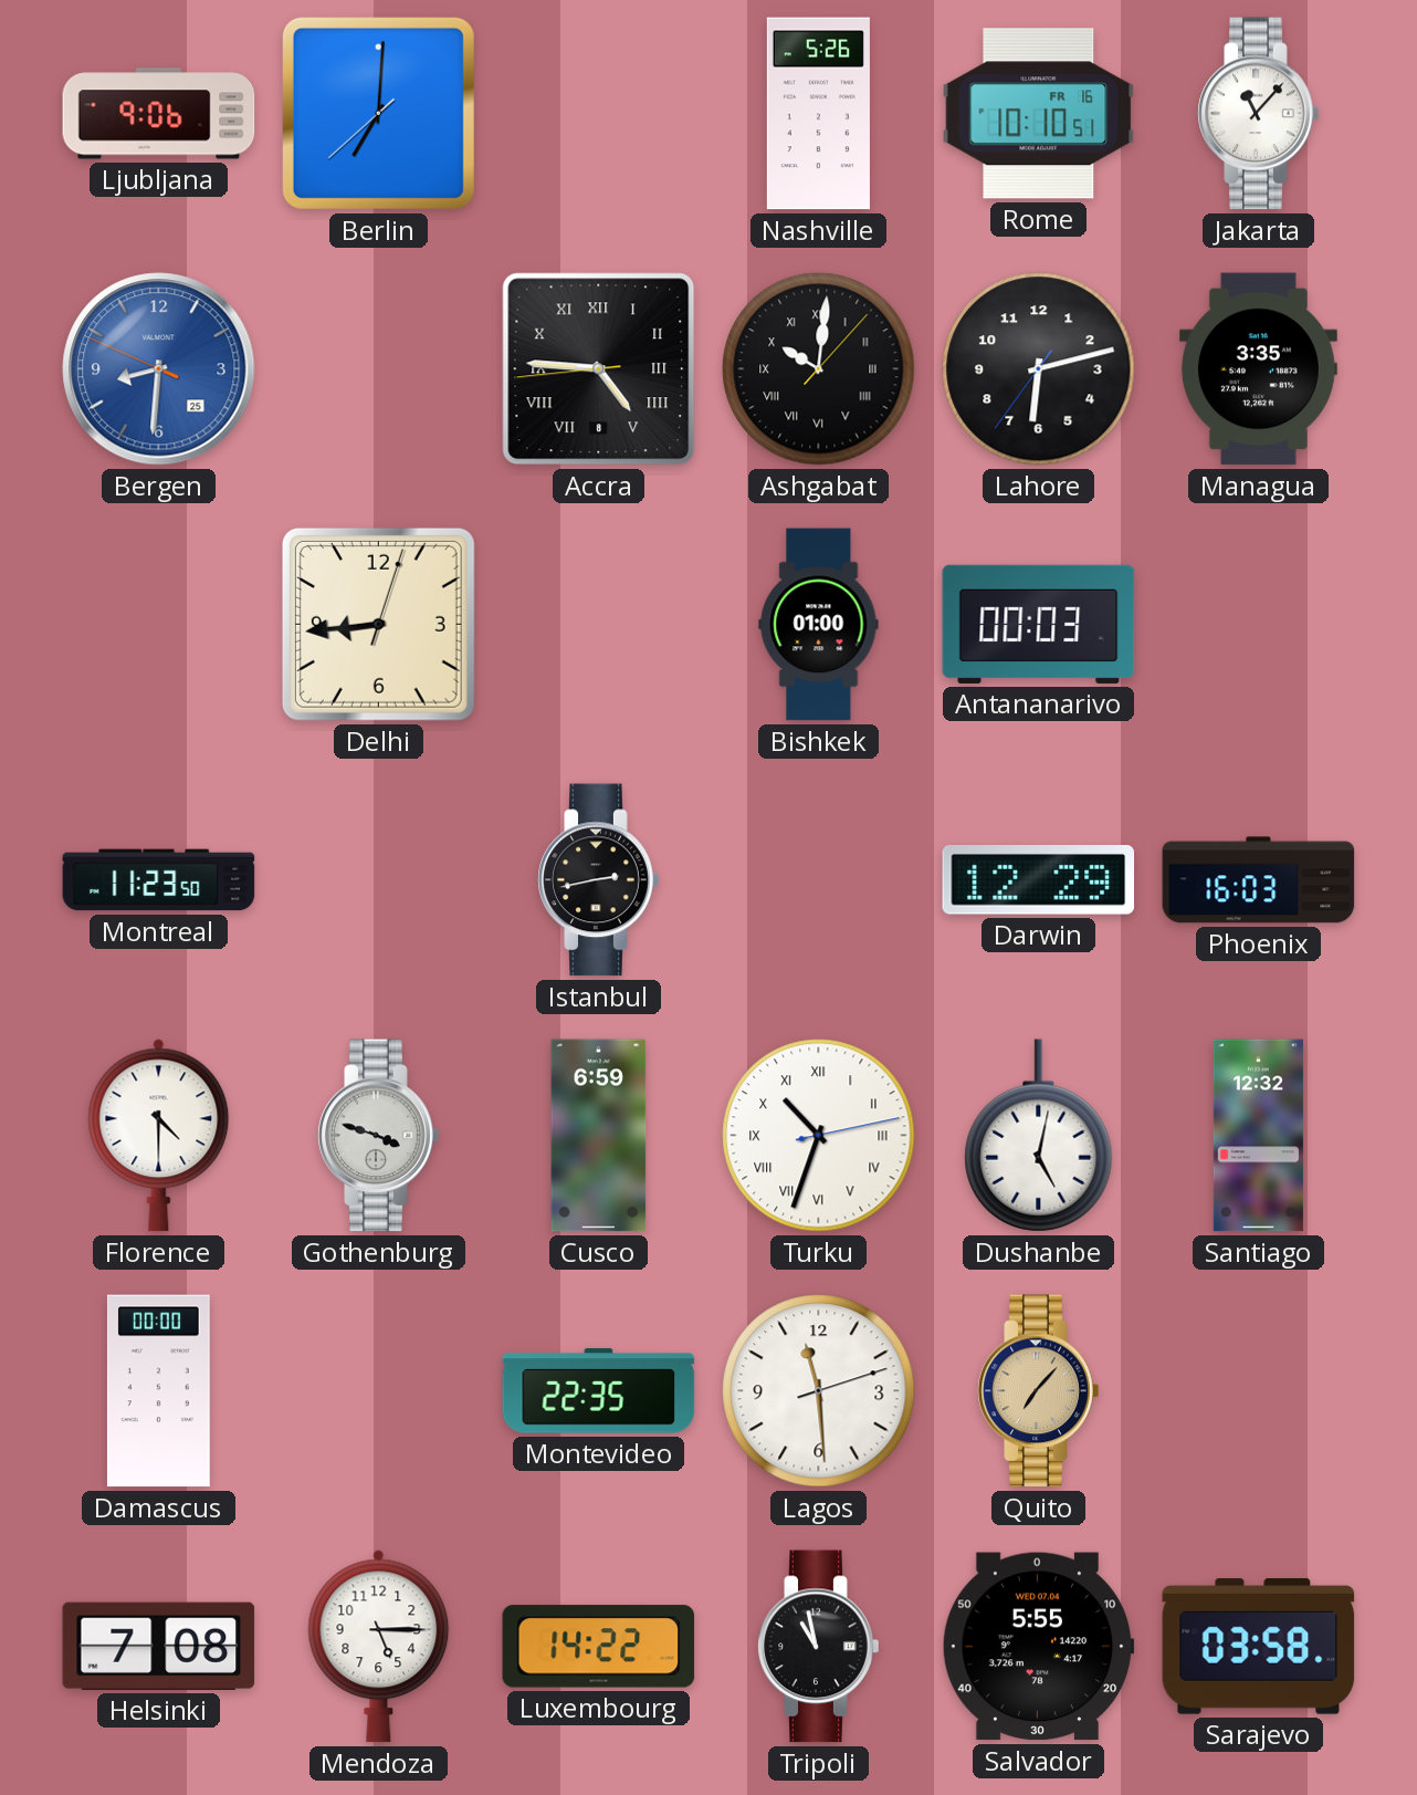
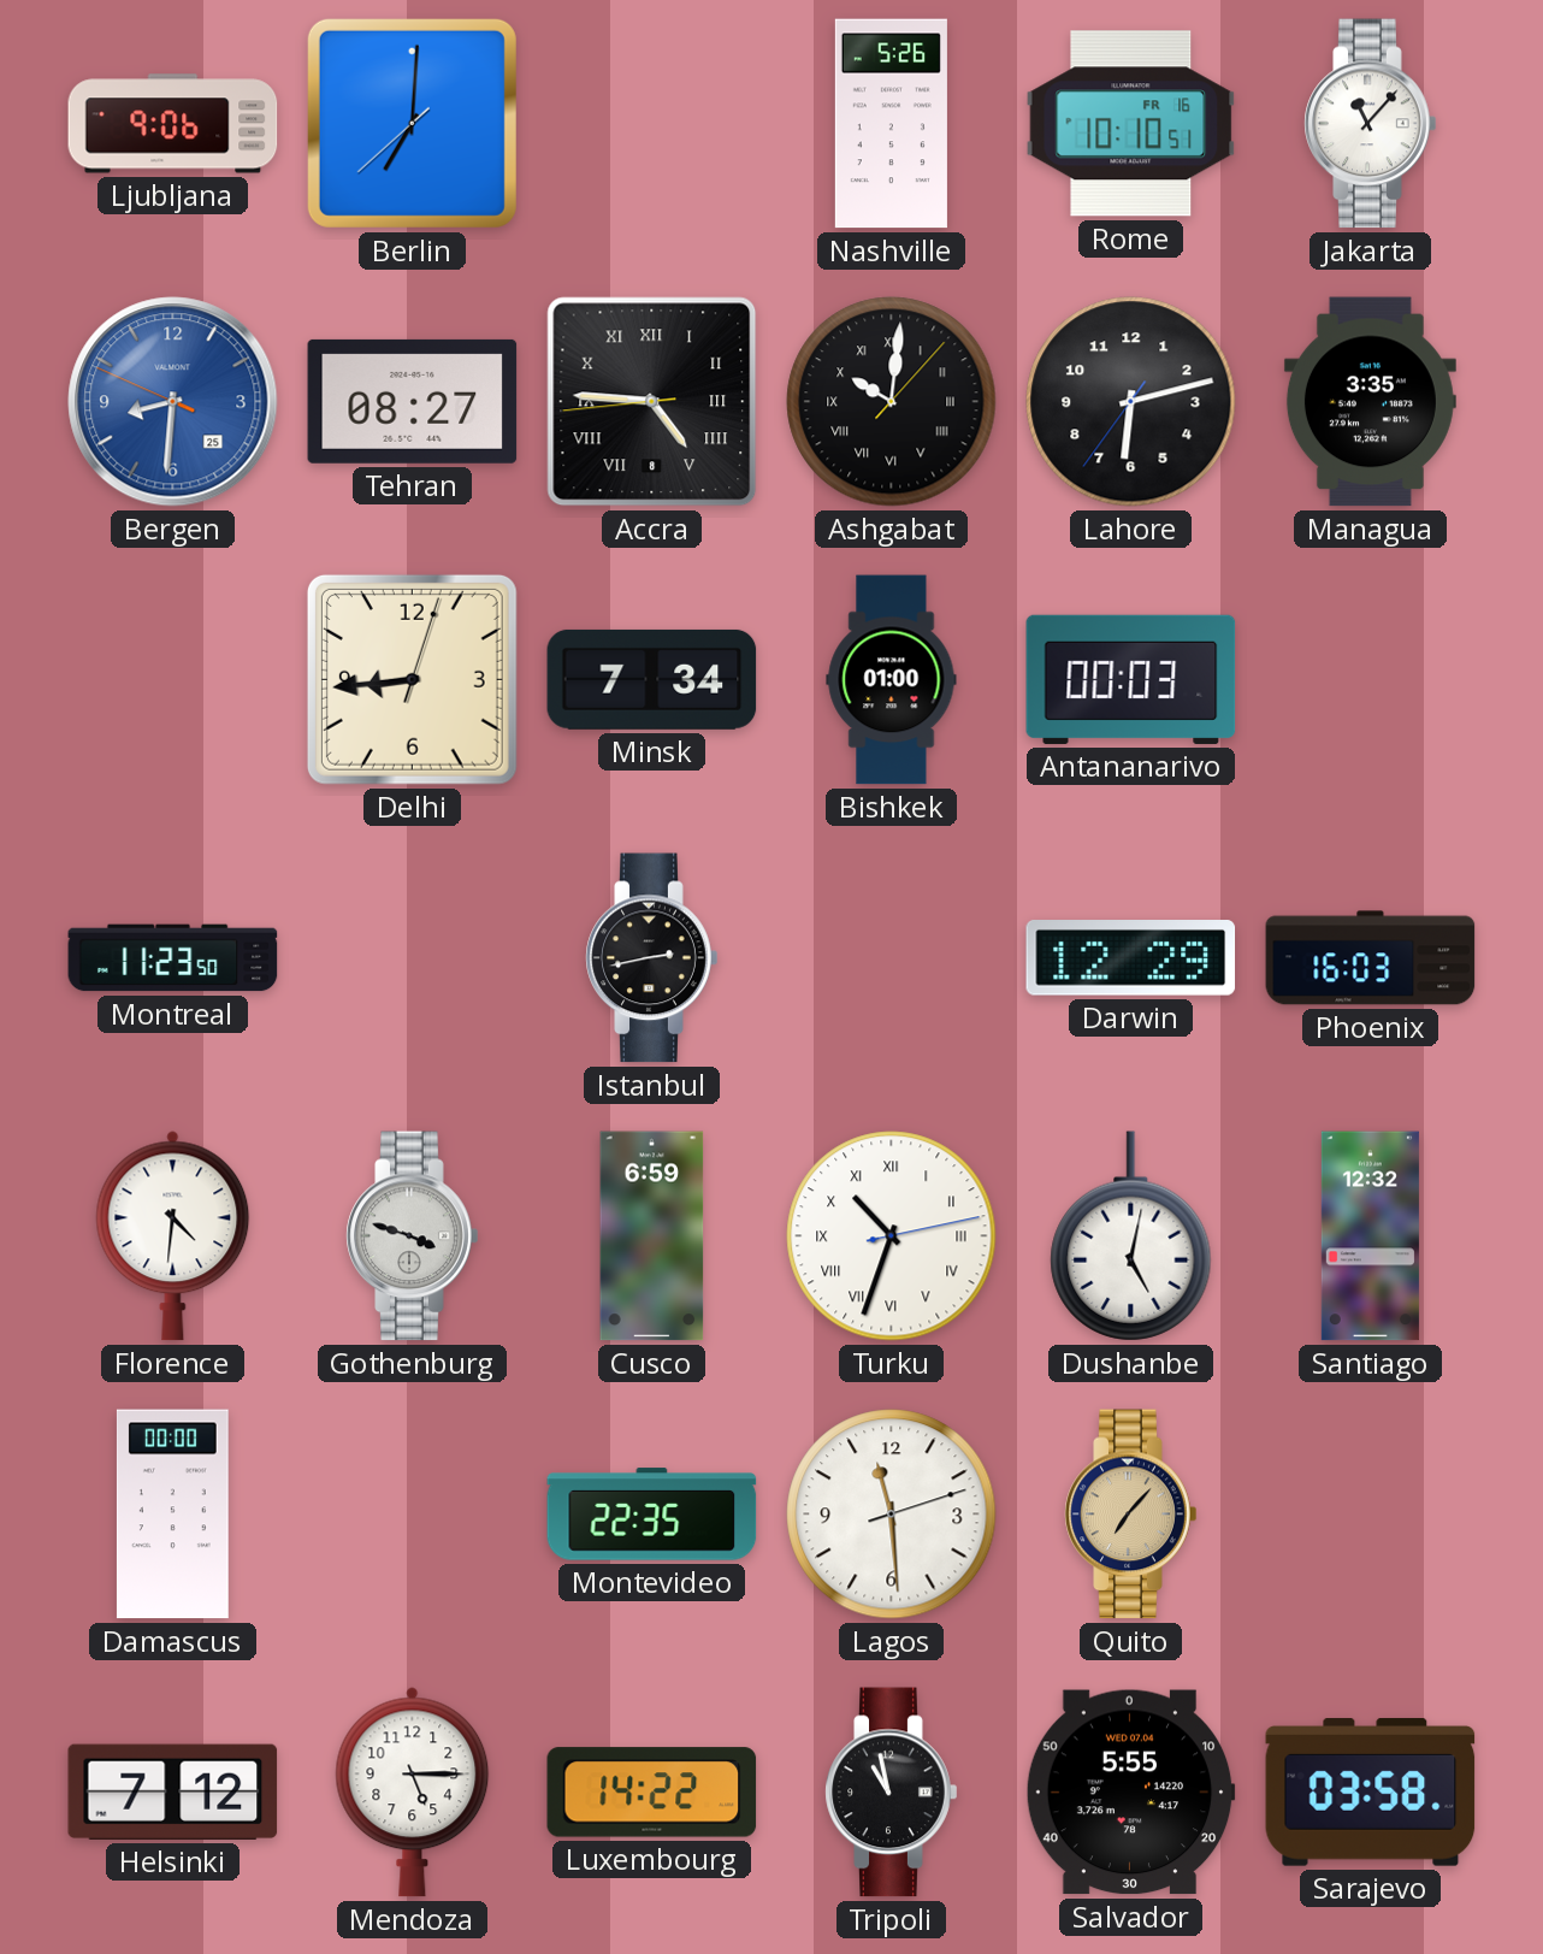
Tehran: none -> 08:27 (413, 401)
Minsk: none -> 7:34 (652, 679)
Florence: 4:30 -> 4:31 (173, 1236)
Helsinki: 7:08 -> 7:12 (173, 1791)
